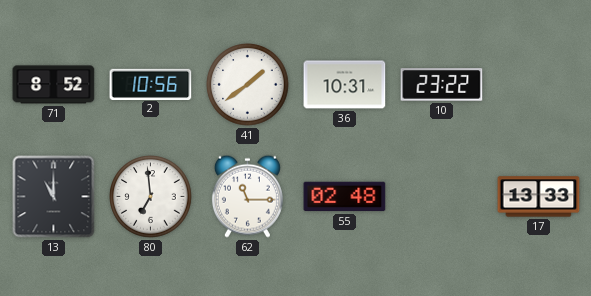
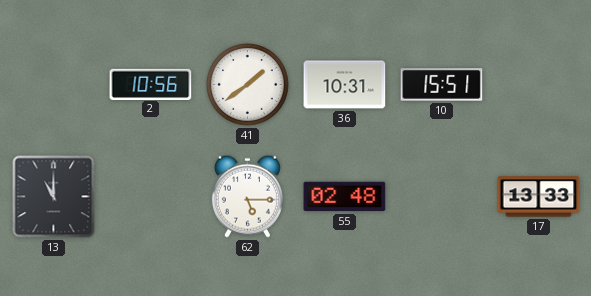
71: 8:52 -> none (54, 85)
10: 23:22 -> 15:51 (442, 85)
80: 6:59 -> none (151, 197)
62: 11:15 -> 5:15 (247, 196)
